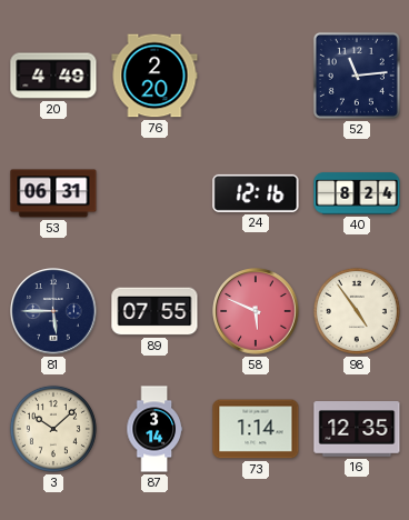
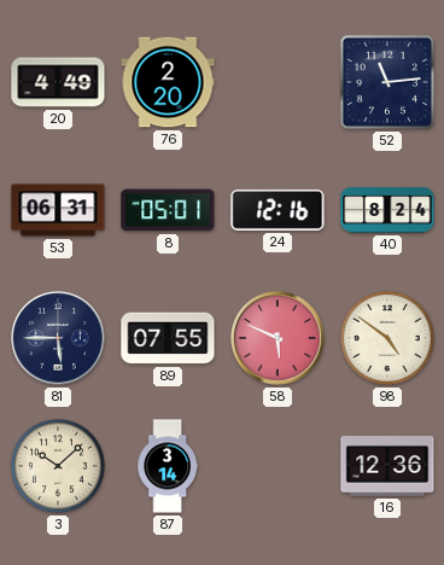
8: none -> 05:01 (168, 210)
98: 4:54 -> 4:51 (387, 338)
73: 1:14 -> none (256, 429)
16: 12:35 -> 12:36 (387, 466)
